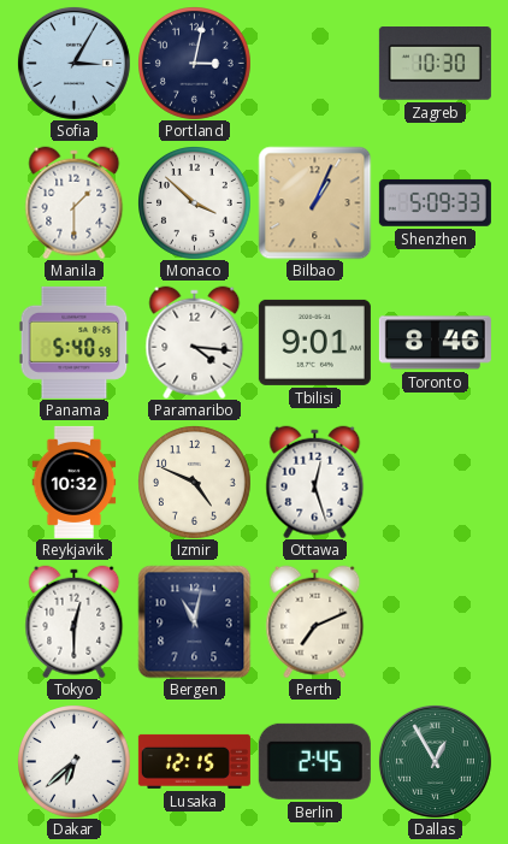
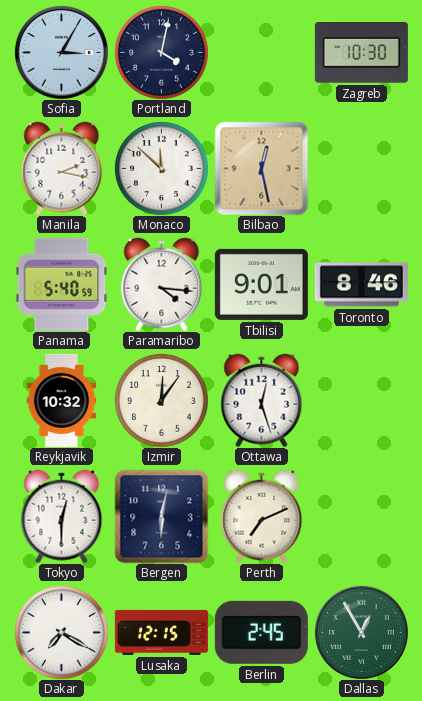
Portland: 3:02 -> 4:02 (162, 53)
Manila: 1:30 -> 2:17 (62, 168)
Monaco: 3:52 -> 11:52 (162, 169)
Bilbao: 1:04 -> 12:28 (261, 168)
Shenzhen: 5:09 -> none (435, 202)
Izmir: 4:49 -> 12:06 (162, 401)
Bergen: 11:02 -> 6:02 (161, 516)
Dakar: 6:38 -> 7:20 (62, 633)
